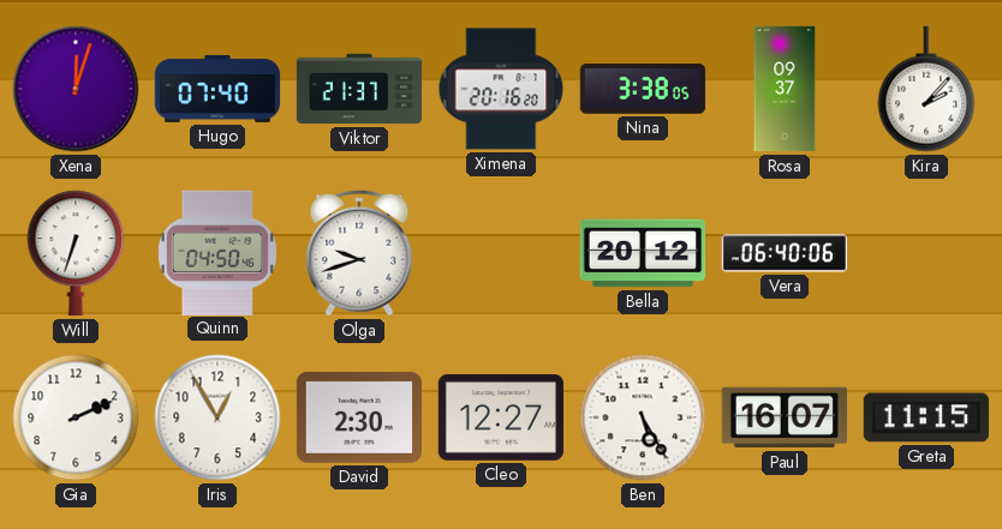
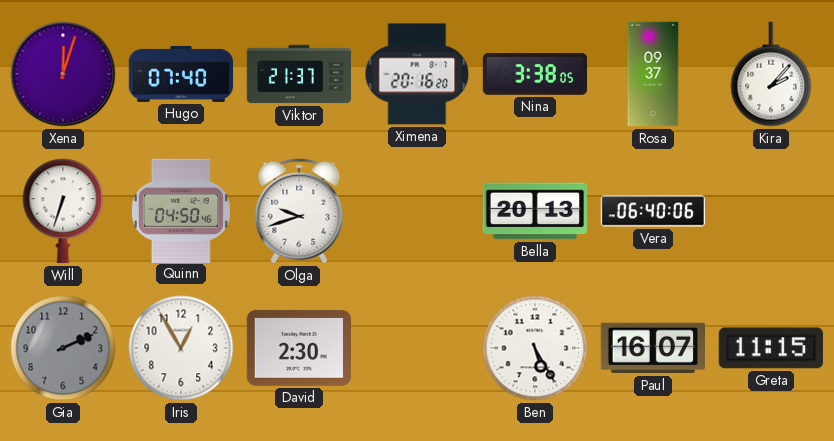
Bella: 20:12 -> 20:13 (535, 211)
Gia dial: white -> grey (63, 348)
Cleo: 12:27 -> none (501, 417)
